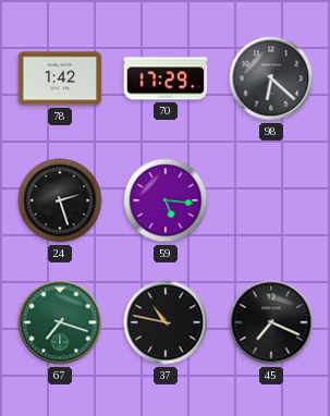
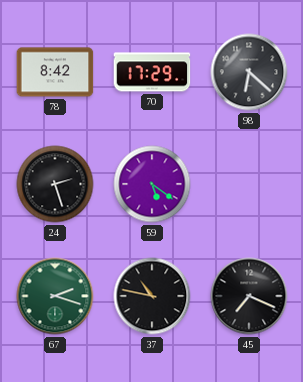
78: 1:42 -> 8:42 (55, 72)
59: 5:16 -> 5:21 (152, 184)
67: 7:18 -> 2:18 (55, 296)
